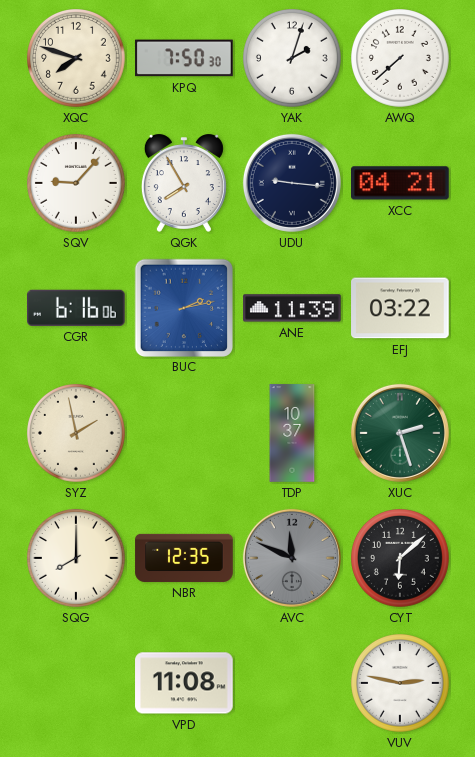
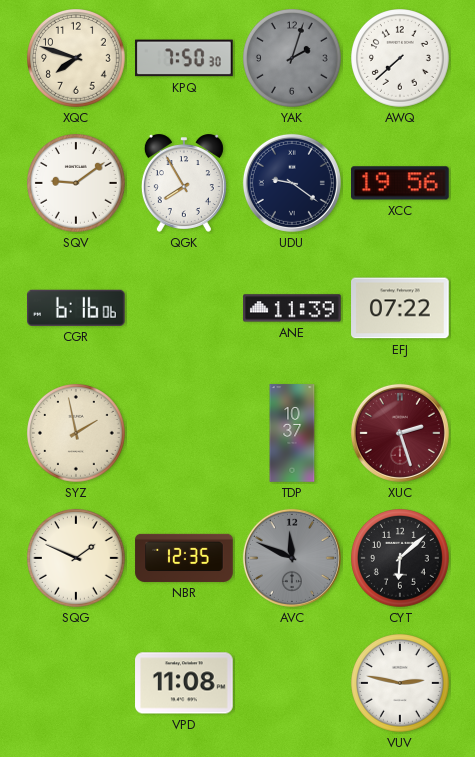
YAK dial: white -> grey (293, 59)
SQV: 9:07 -> 9:09 (77, 184)
UDU: 9:16 -> 9:21 (292, 183)
XCC: 04:21 -> 19:56 (401, 183)
BUC: 2:13 -> none (183, 307)
EFJ: 03:22 -> 07:22 (400, 308)
XUC dial: green -> burgundy (400, 433)
SQG: 8:00 -> 1:49 (77, 559)
